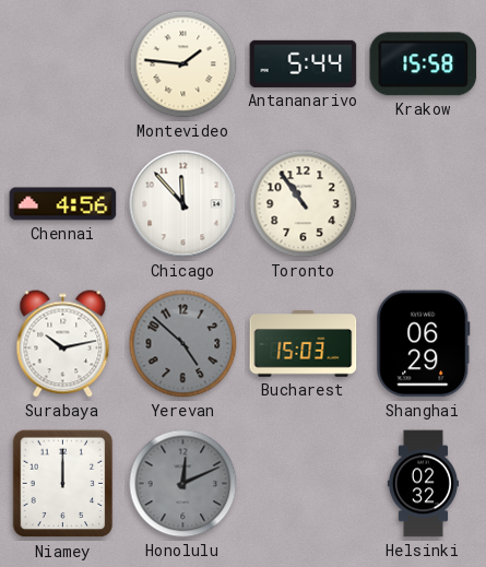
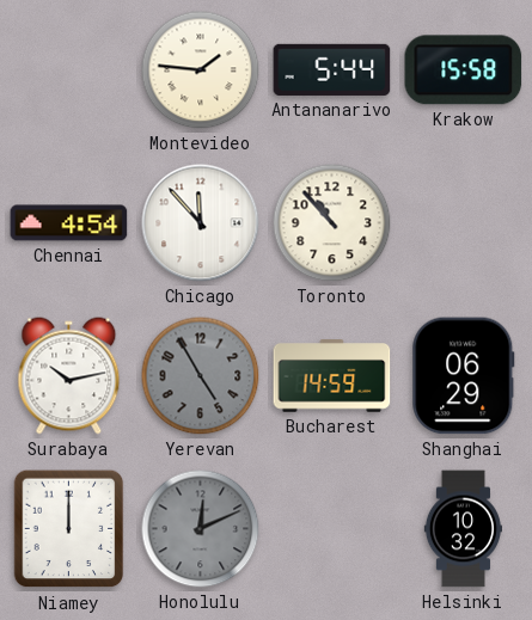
Chennai: 4:56 -> 4:54 (69, 223)
Toronto: 10:54 -> 10:53 (332, 223)
Yerevan: 4:52 -> 4:55 (201, 376)
Bucharest: 15:03 -> 14:59 (332, 376)
Helsinki: 02:32 -> 10:32 (463, 529)
